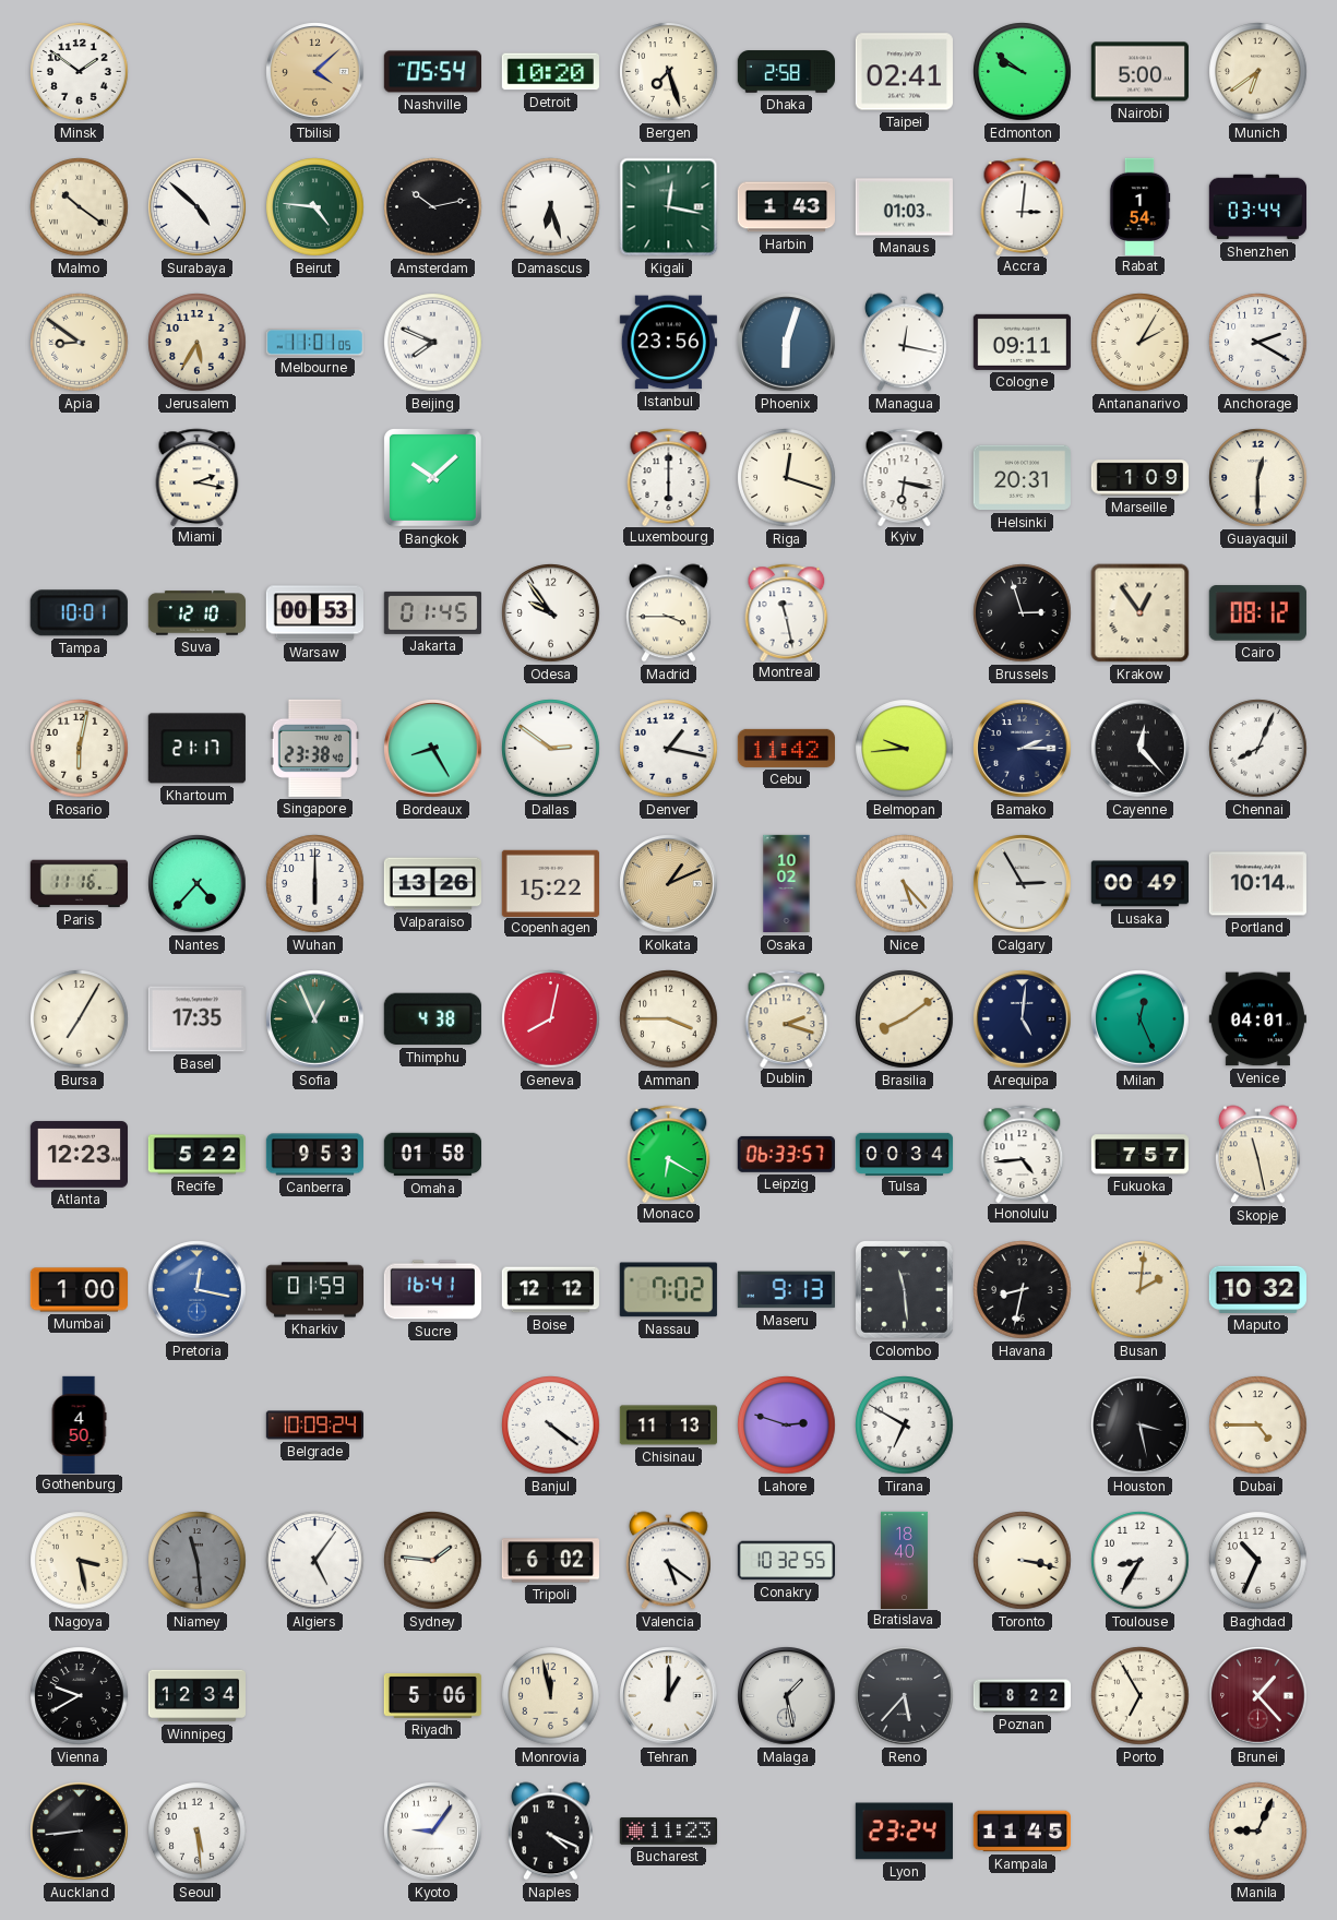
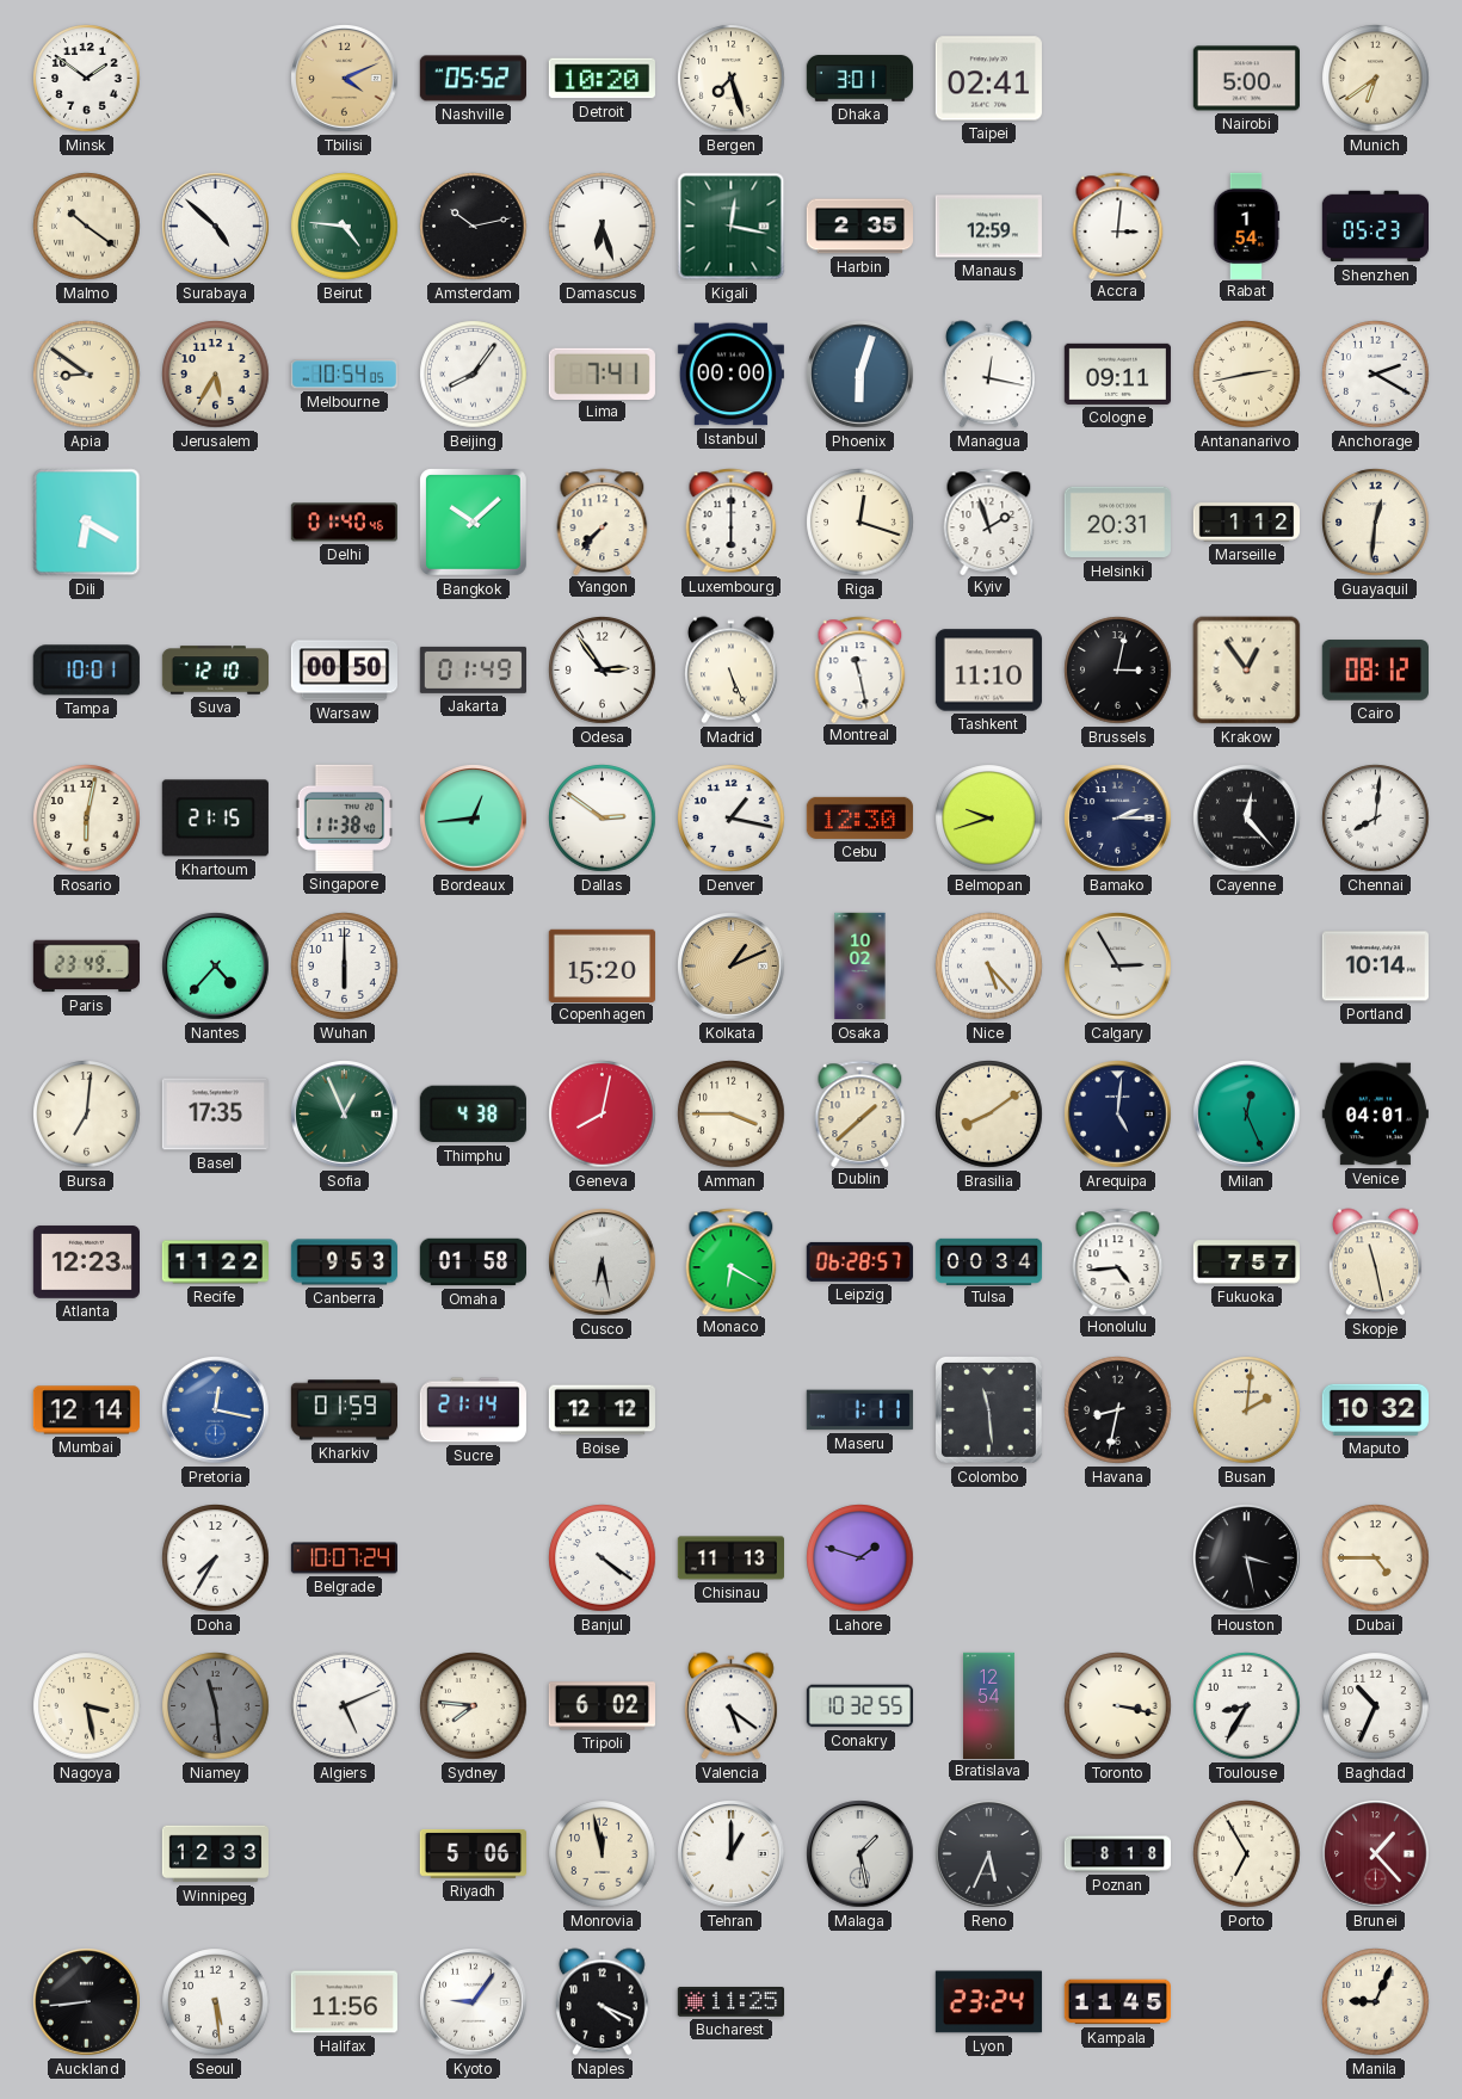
Tbilisi: 4:08 -> 4:11 (345, 79)
Nashville: 05:54 -> 05:52 (473, 79)
Dhaka: 2:58 -> 3:01 (859, 79)
Edmonton: 9:51 -> none (1023, 72)
Harbin: 1:43 -> 2:35 (859, 227)
Manaus: 01:03 -> 12:59 (988, 227)
Shenzhen: 03:44 -> 05:23 (1375, 227)
Melbourne: 11:01 -> 10:54 (344, 375)
Beijing: 7:49 -> 8:06 (474, 375)
Lima: none -> 7:41 (602, 374)
Istanbul: 23:56 -> 00:00 (730, 375)
Antananarivo: 2:05 -> 2:43 (1247, 375)
Dili: none -> 6:20 (87, 523)
Miami: 2:17 -> none (198, 477)
Delhi: none -> 01:40 (344, 523)
Yangon: none -> 7:37 (603, 521)
Kyiv: 6:17 -> 1:57 (989, 521)
Marseille: 1:09 -> 1:12 (1246, 523)
Guayaquil: 12:30 -> 12:31 (1376, 523)
Warsaw: 00:53 -> 00:50 (344, 671)
Jakarta: 01:45 -> 01:49 (473, 669)
Odesa: 9:54 -> 2:54 (603, 671)
Madrid: 3:45 -> 5:26 (730, 671)
Tashkent: none -> 11:10 (988, 671)
Brussels: 2:57 -> 3:02 (1118, 671)
Khartoum: 21:17 -> 21:15 (215, 819)
Singapore: 23:38 -> 11:38 (344, 817)
Bordeaux: 8:25 -> 12:44 (474, 819)
Cebu: 11:42 -> 12:30 (859, 817)
Belmopan: 9:44 -> 9:42 (989, 819)
Chennai: 8:04 -> 8:01 (1376, 819)
Paris: 11:16 -> 23:49 (86, 967)
Valparaiso: 13:26 -> none (432, 884)
Copenhagen: 15:22 -> 15:20 (602, 965)
Lusaka: 00:49 -> none (1139, 884)
Bursa: 7:05 -> 7:01 (87, 1115)
Dublin: 2:18 -> 1:38 (860, 1113)
Recife: 5:22 -> 11:22 (215, 1263)
Cusco: none -> 6:28 (603, 1263)
Leipzig: 06:33 -> 06:28 (859, 1261)
Mumbai: 1:00 -> 12:14 (86, 1410)
Sucre: 16:41 -> 21:14 (473, 1410)
Nassau: 7:02 -> none (668, 1290)
Maseru: 9:13 -> 1:11 (859, 1410)
Gothenburg: 4:50 -> none (79, 1424)
Doha: none -> 7:35 (216, 1558)
Belgrade: 10:09 -> 10:07 (344, 1558)
Lahore: 2:48 -> 1:48 (860, 1558)
Tirana: 6:50 -> none (905, 1426)
Algiers: 5:06 -> 5:11 (345, 1706)
Sydney: 1:46 -> 7:46 (474, 1706)
Bratislava: 18:40 -> 12:54 (989, 1705)
Vienna: 9:40 -> none (80, 1696)
Winnipeg: 12:34 -> 12:33 (215, 1854)
Reno: 5:37 -> 5:34 (989, 1854)
Poznan: 8:22 -> 8:18 (1118, 1854)
Halifax: none -> 11:56 (344, 2002)
Bucharest: 11:23 -> 11:25 (730, 2002)
